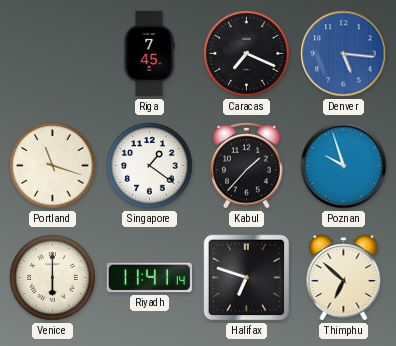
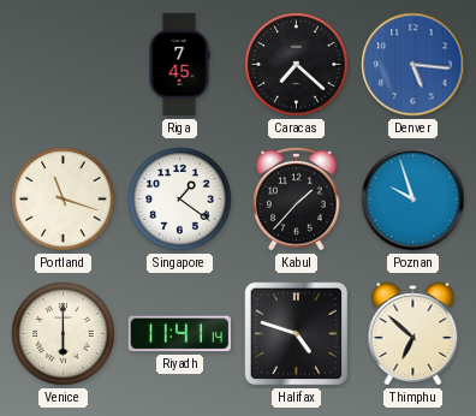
Caracas: 7:19 -> 7:22 (297, 65)
Halifax: 6:48 -> 4:48 (297, 334)
